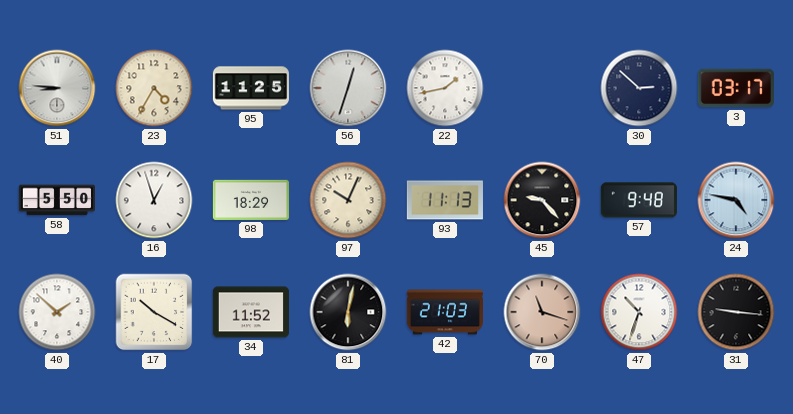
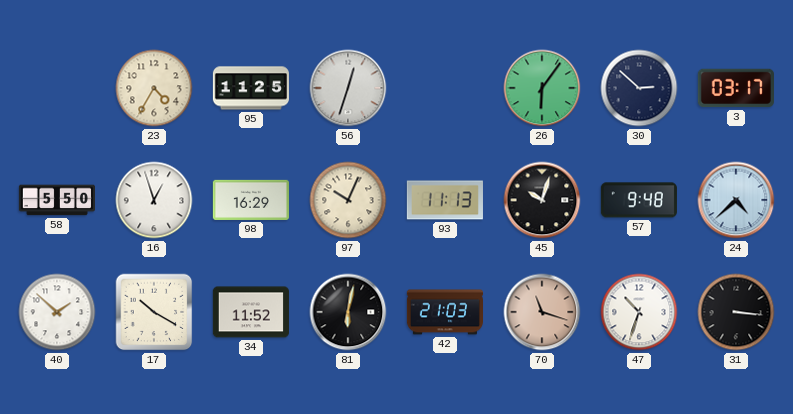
51: 8:46 -> none (57, 88)
22: 1:43 -> none (445, 88)
26: none -> 6:06 (542, 88)
98: 18:29 -> 16:29 (251, 200)
45: 9:23 -> 10:03 (542, 200)
24: 4:47 -> 4:38 (736, 200)
31: 9:16 -> 3:16 (736, 312)
